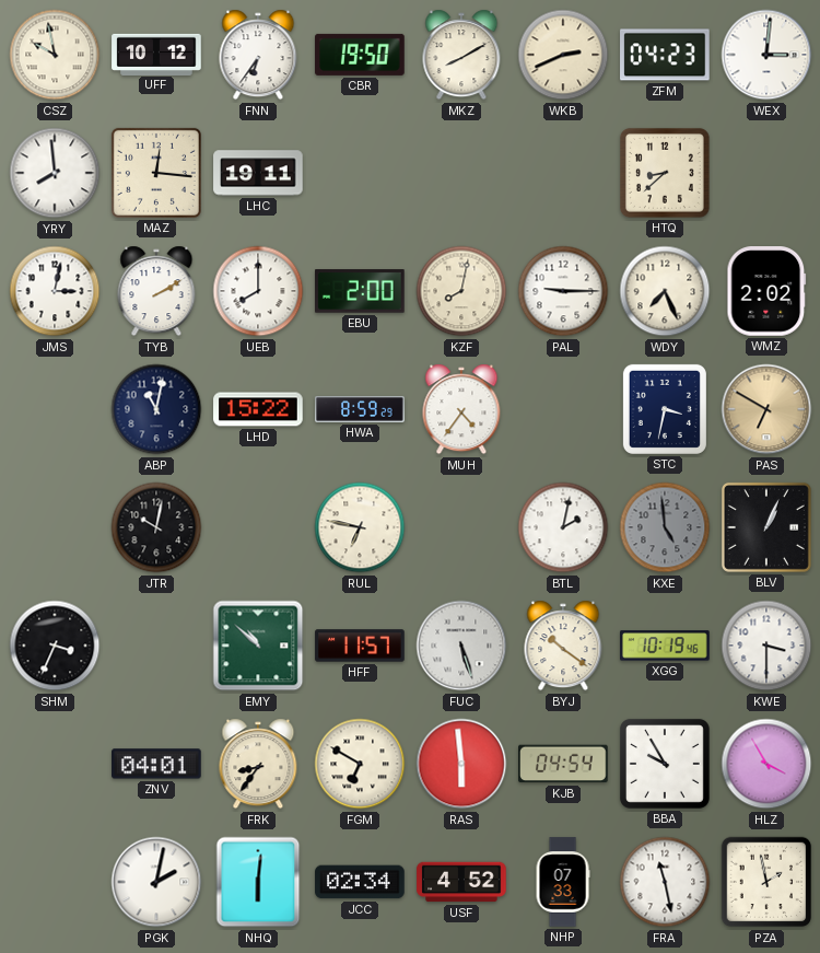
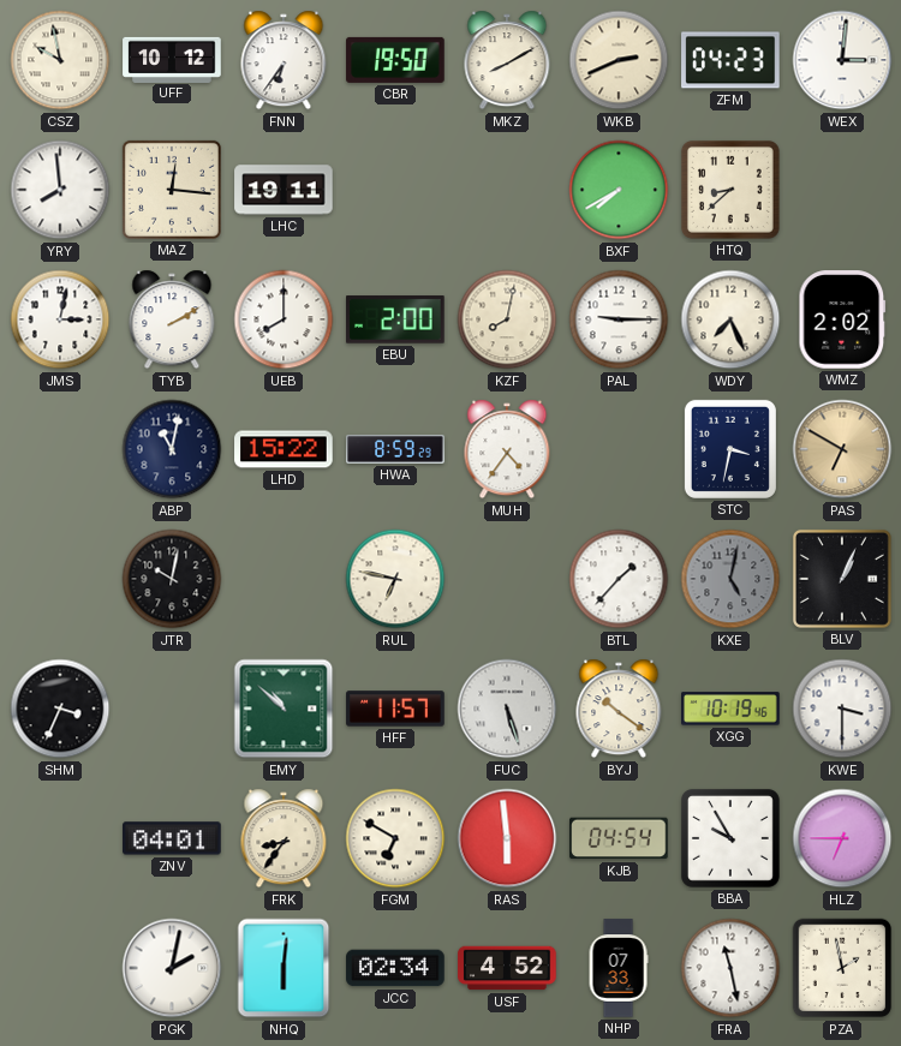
BXF: none -> 7:40 (619, 190)
BTL: 2:02 -> 1:37 (619, 579)
KXE: 4:59 -> 5:02 (730, 579)
HLZ: 3:55 -> 6:45 (842, 838)
